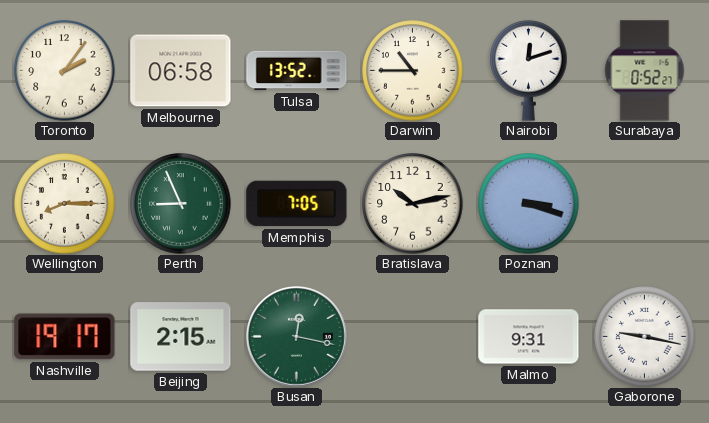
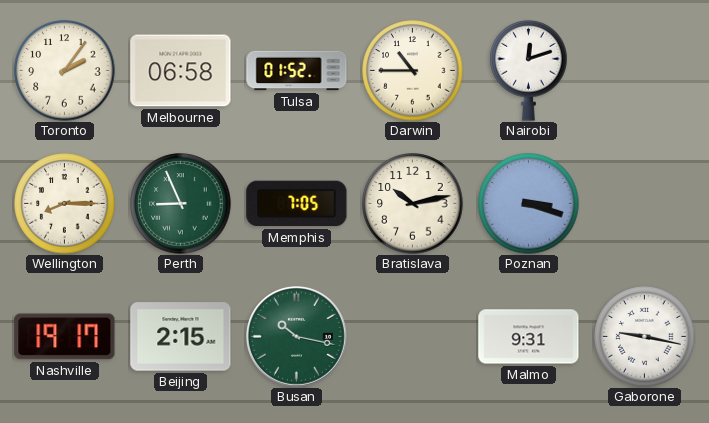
Tulsa: 13:52 -> 01:52 (297, 71)
Surabaya: 0:52 -> none (645, 71)
Busan: 12:17 -> 10:17 (297, 337)
